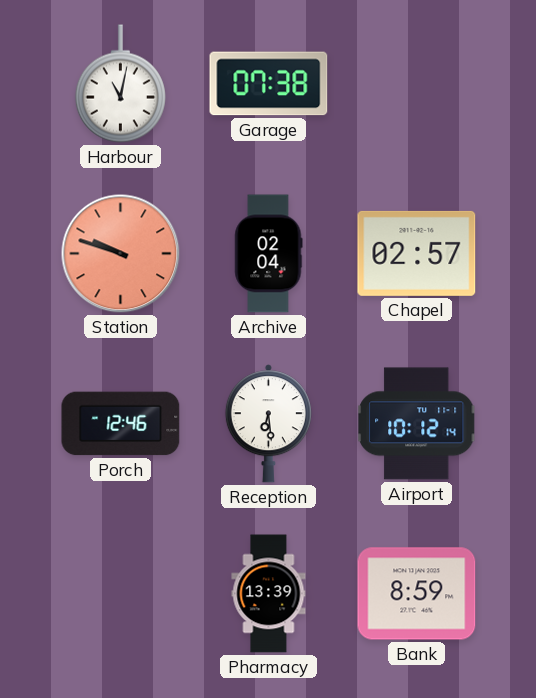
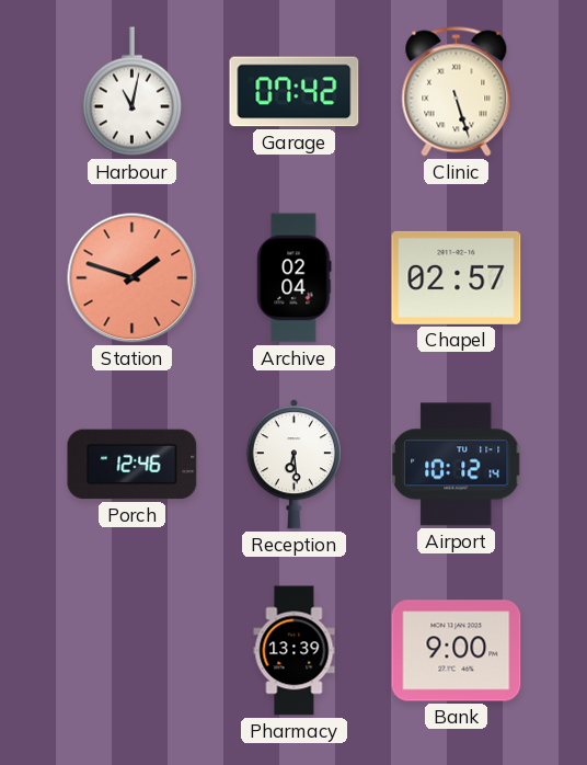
Garage: 07:38 -> 07:42 (295, 92)
Clinic: none -> 5:27 (457, 92)
Station: 9:48 -> 1:48 (133, 278)
Bank: 8:59 -> 9:00 (457, 651)
